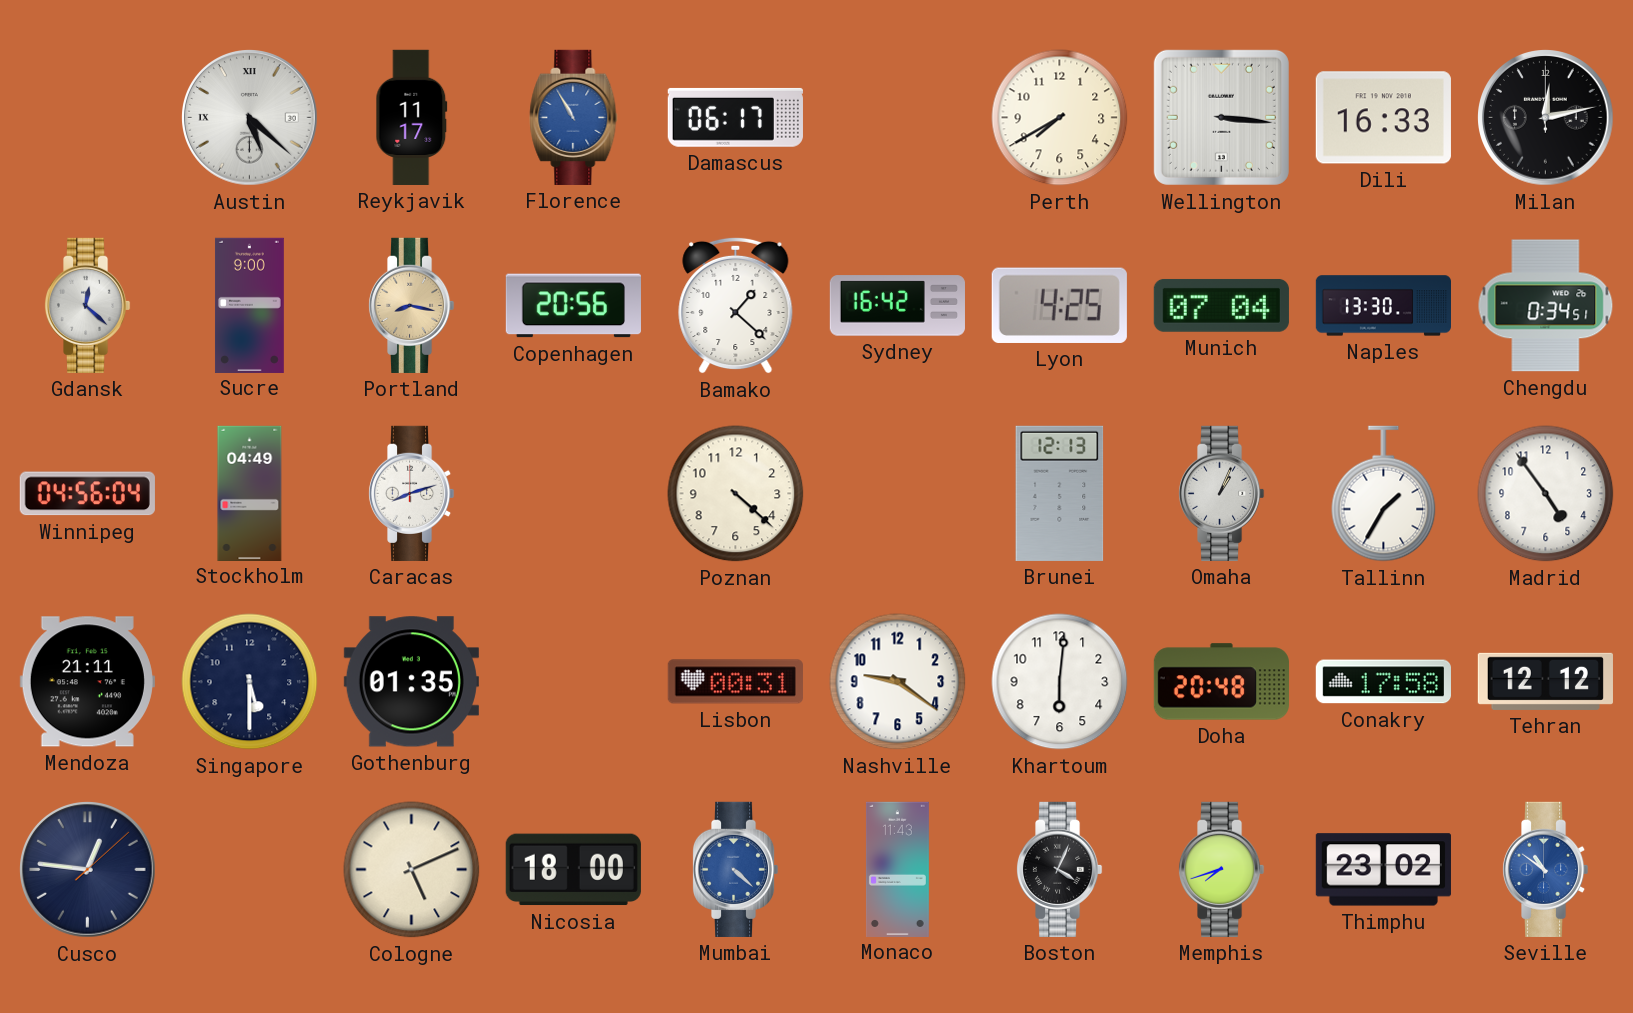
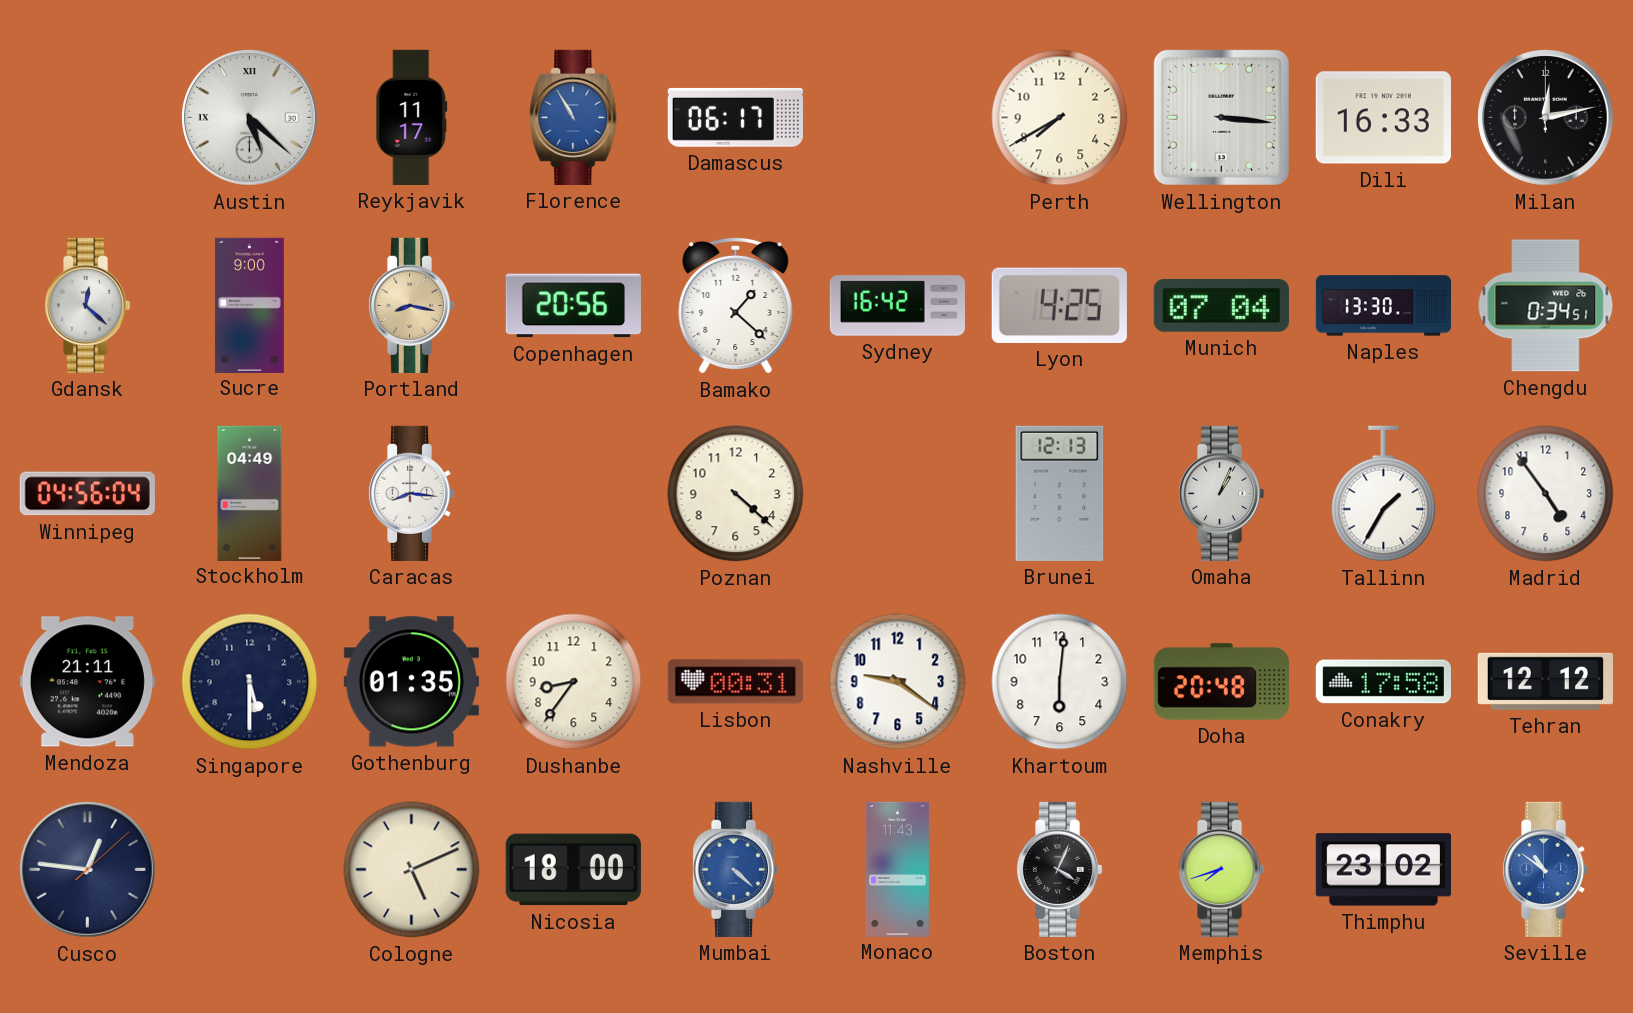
Caracas: 8:12 -> 8:16 (411, 493)
Dushanbe: none -> 8:36 (574, 682)
